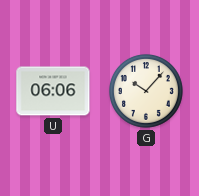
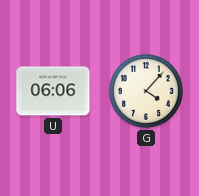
G: 10:07 -> 4:07 (146, 91)
